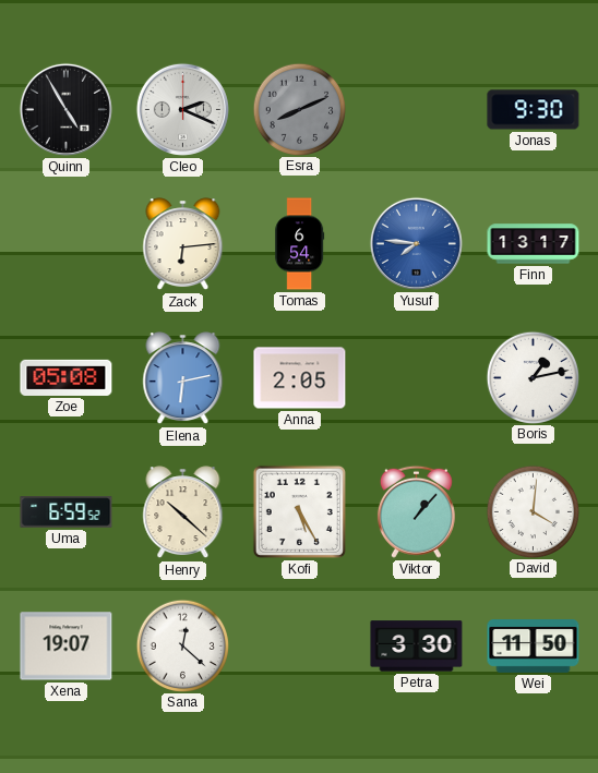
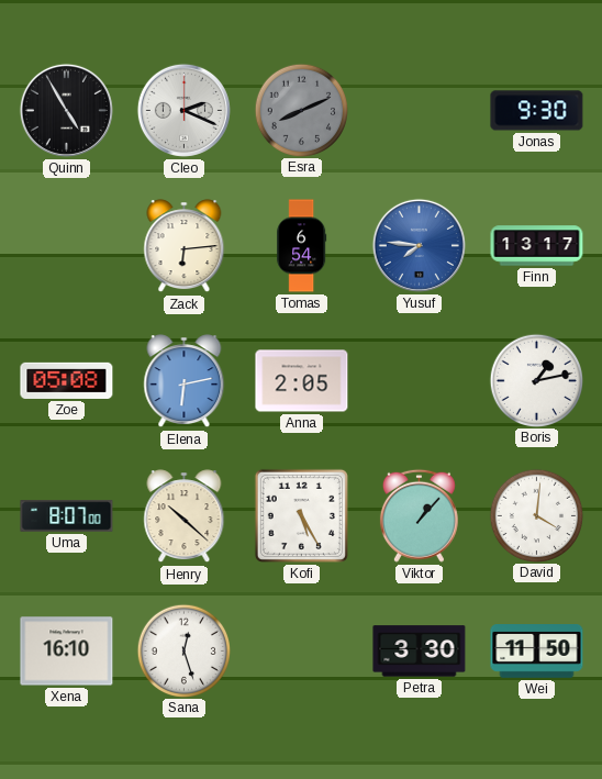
Uma: 6:59 -> 8:07 (67, 516)
Xena: 19:07 -> 16:10 (67, 652)
Sana: 12:22 -> 12:27 (183, 650)
